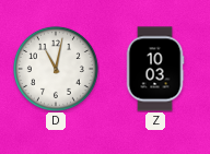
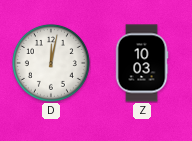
D: 11:02 -> 12:02 (51, 63)
